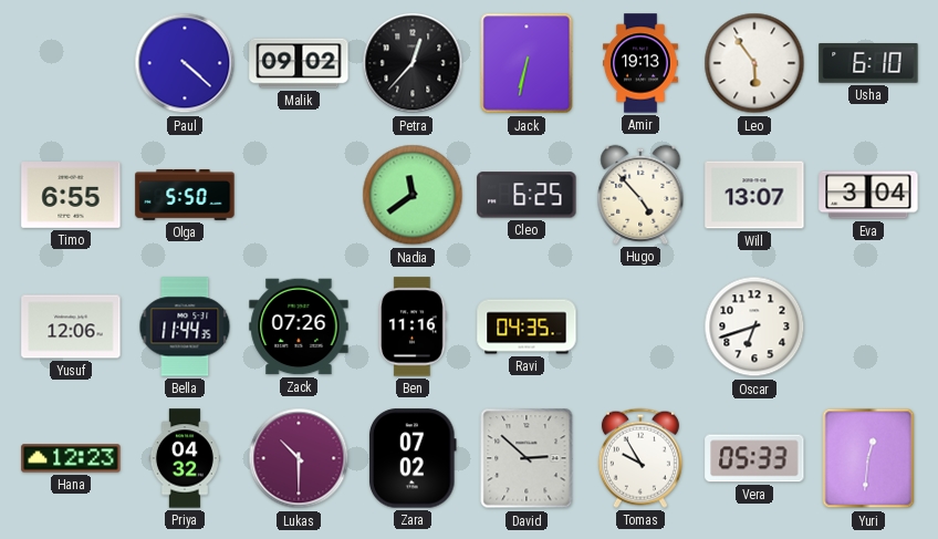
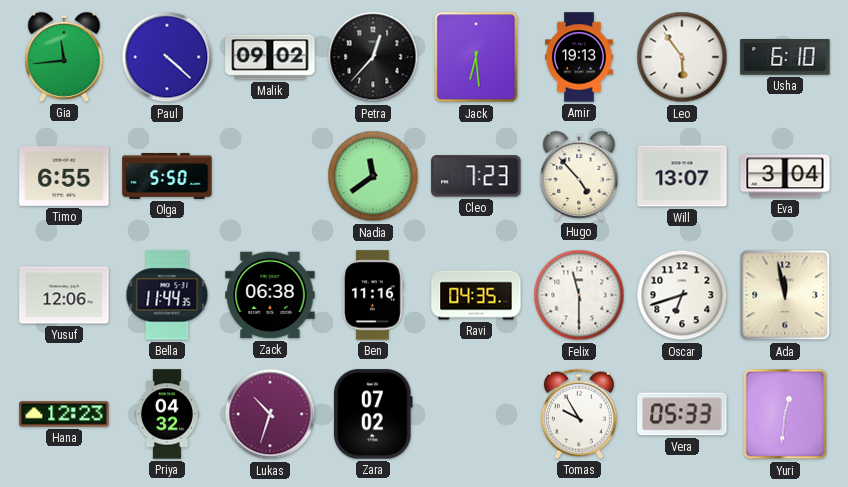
Gia: none -> 11:44 (64, 57)
Jack: 6:32 -> 6:29 (476, 57)
Cleo: 6:25 -> 7:23 (476, 176)
Zack: 07:26 -> 06:38 (270, 295)
Felix: none -> 11:30 (579, 295)
Ada: none -> 11:58 (785, 295)
Lukas: 10:30 -> 10:33 (270, 414)
David: 2:52 -> none (527, 458)
